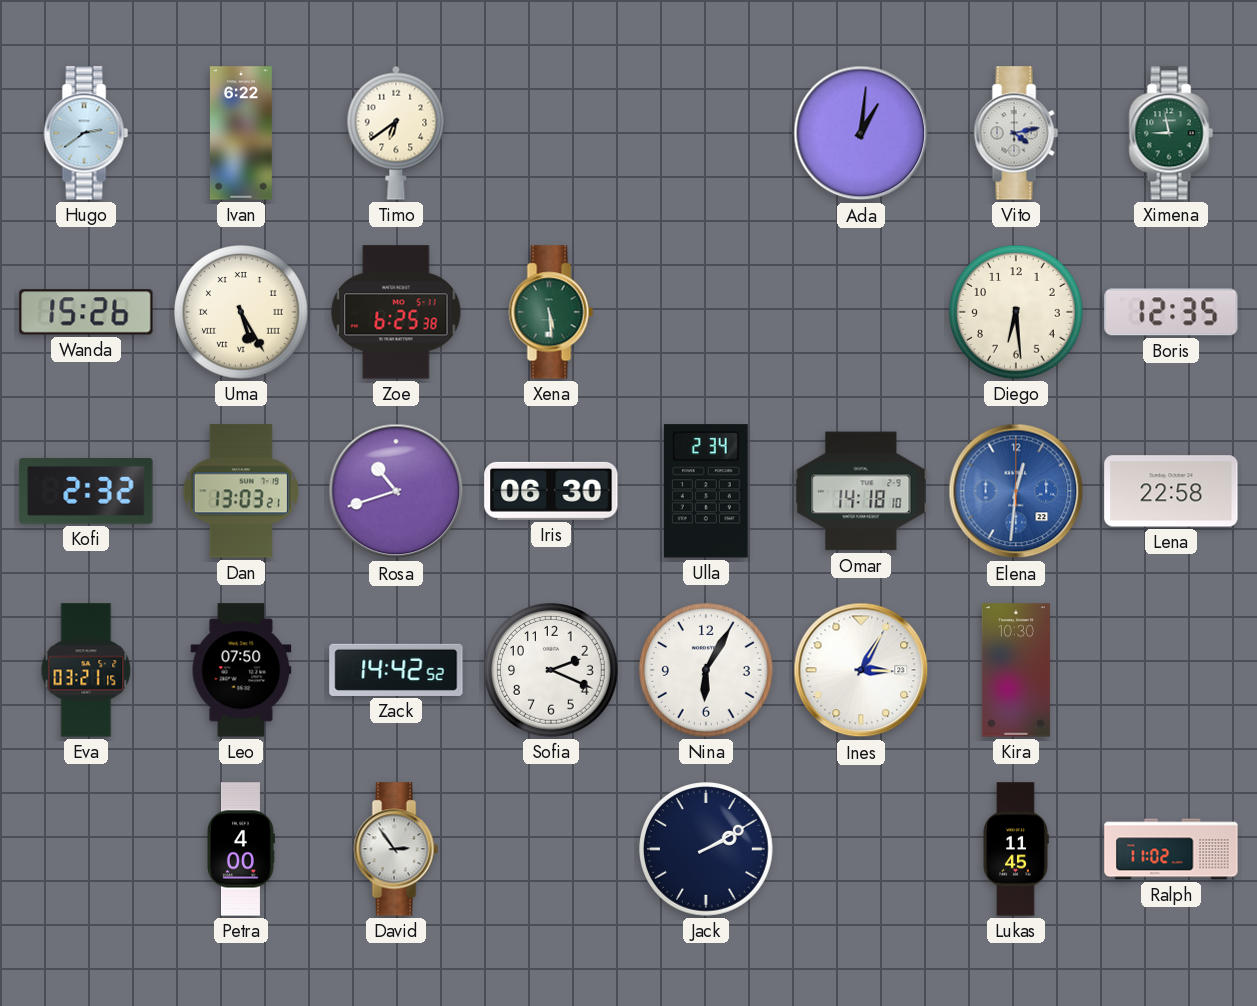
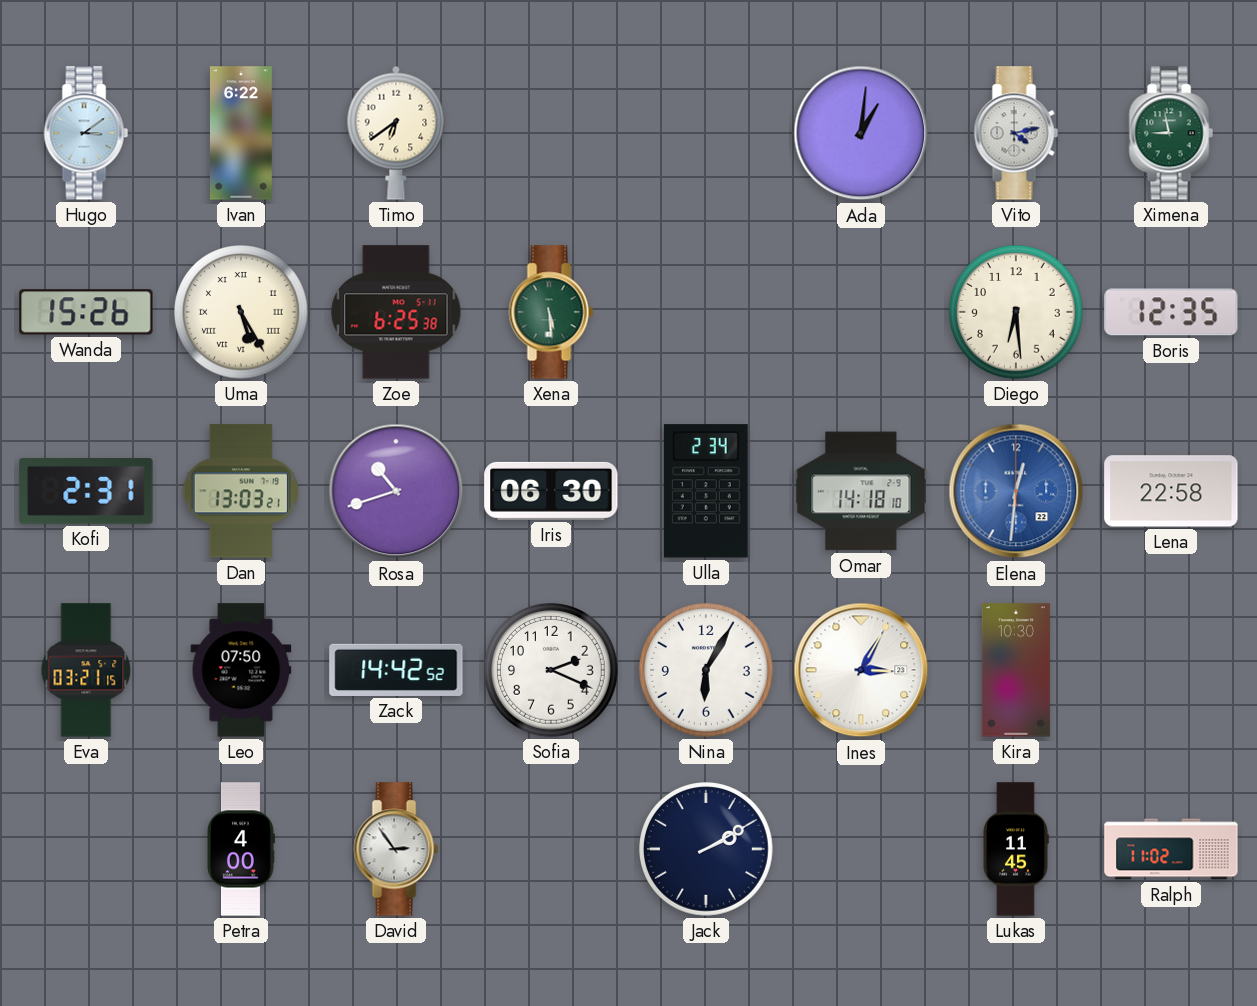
Hugo: 2:39 -> 3:09 (86, 133)
Kofi: 2:32 -> 2:31 (86, 492)
